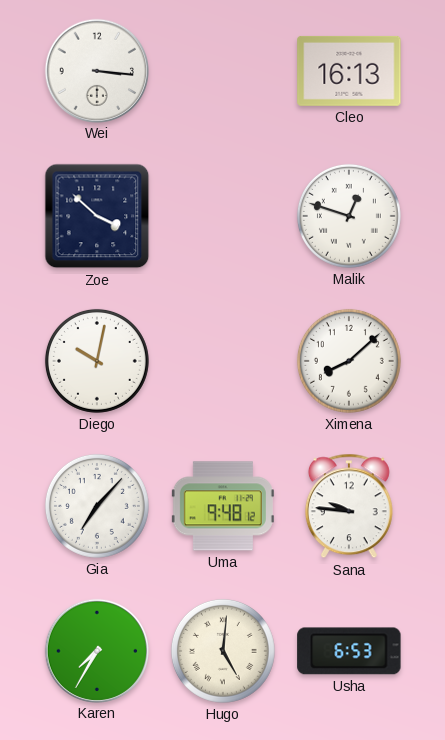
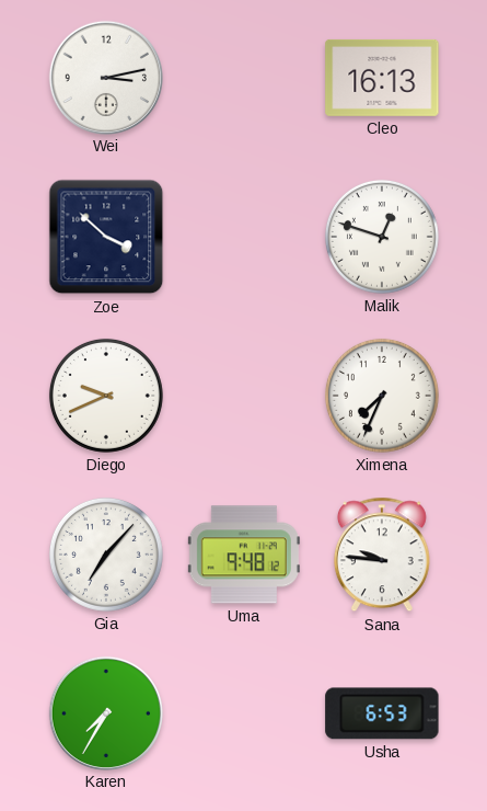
Wei: 3:16 -> 3:13 (105, 77)
Diego: 10:02 -> 9:41 (106, 396)
Ximena: 8:08 -> 7:34 (382, 396)
Hugo: 5:01 -> none (223, 651)
